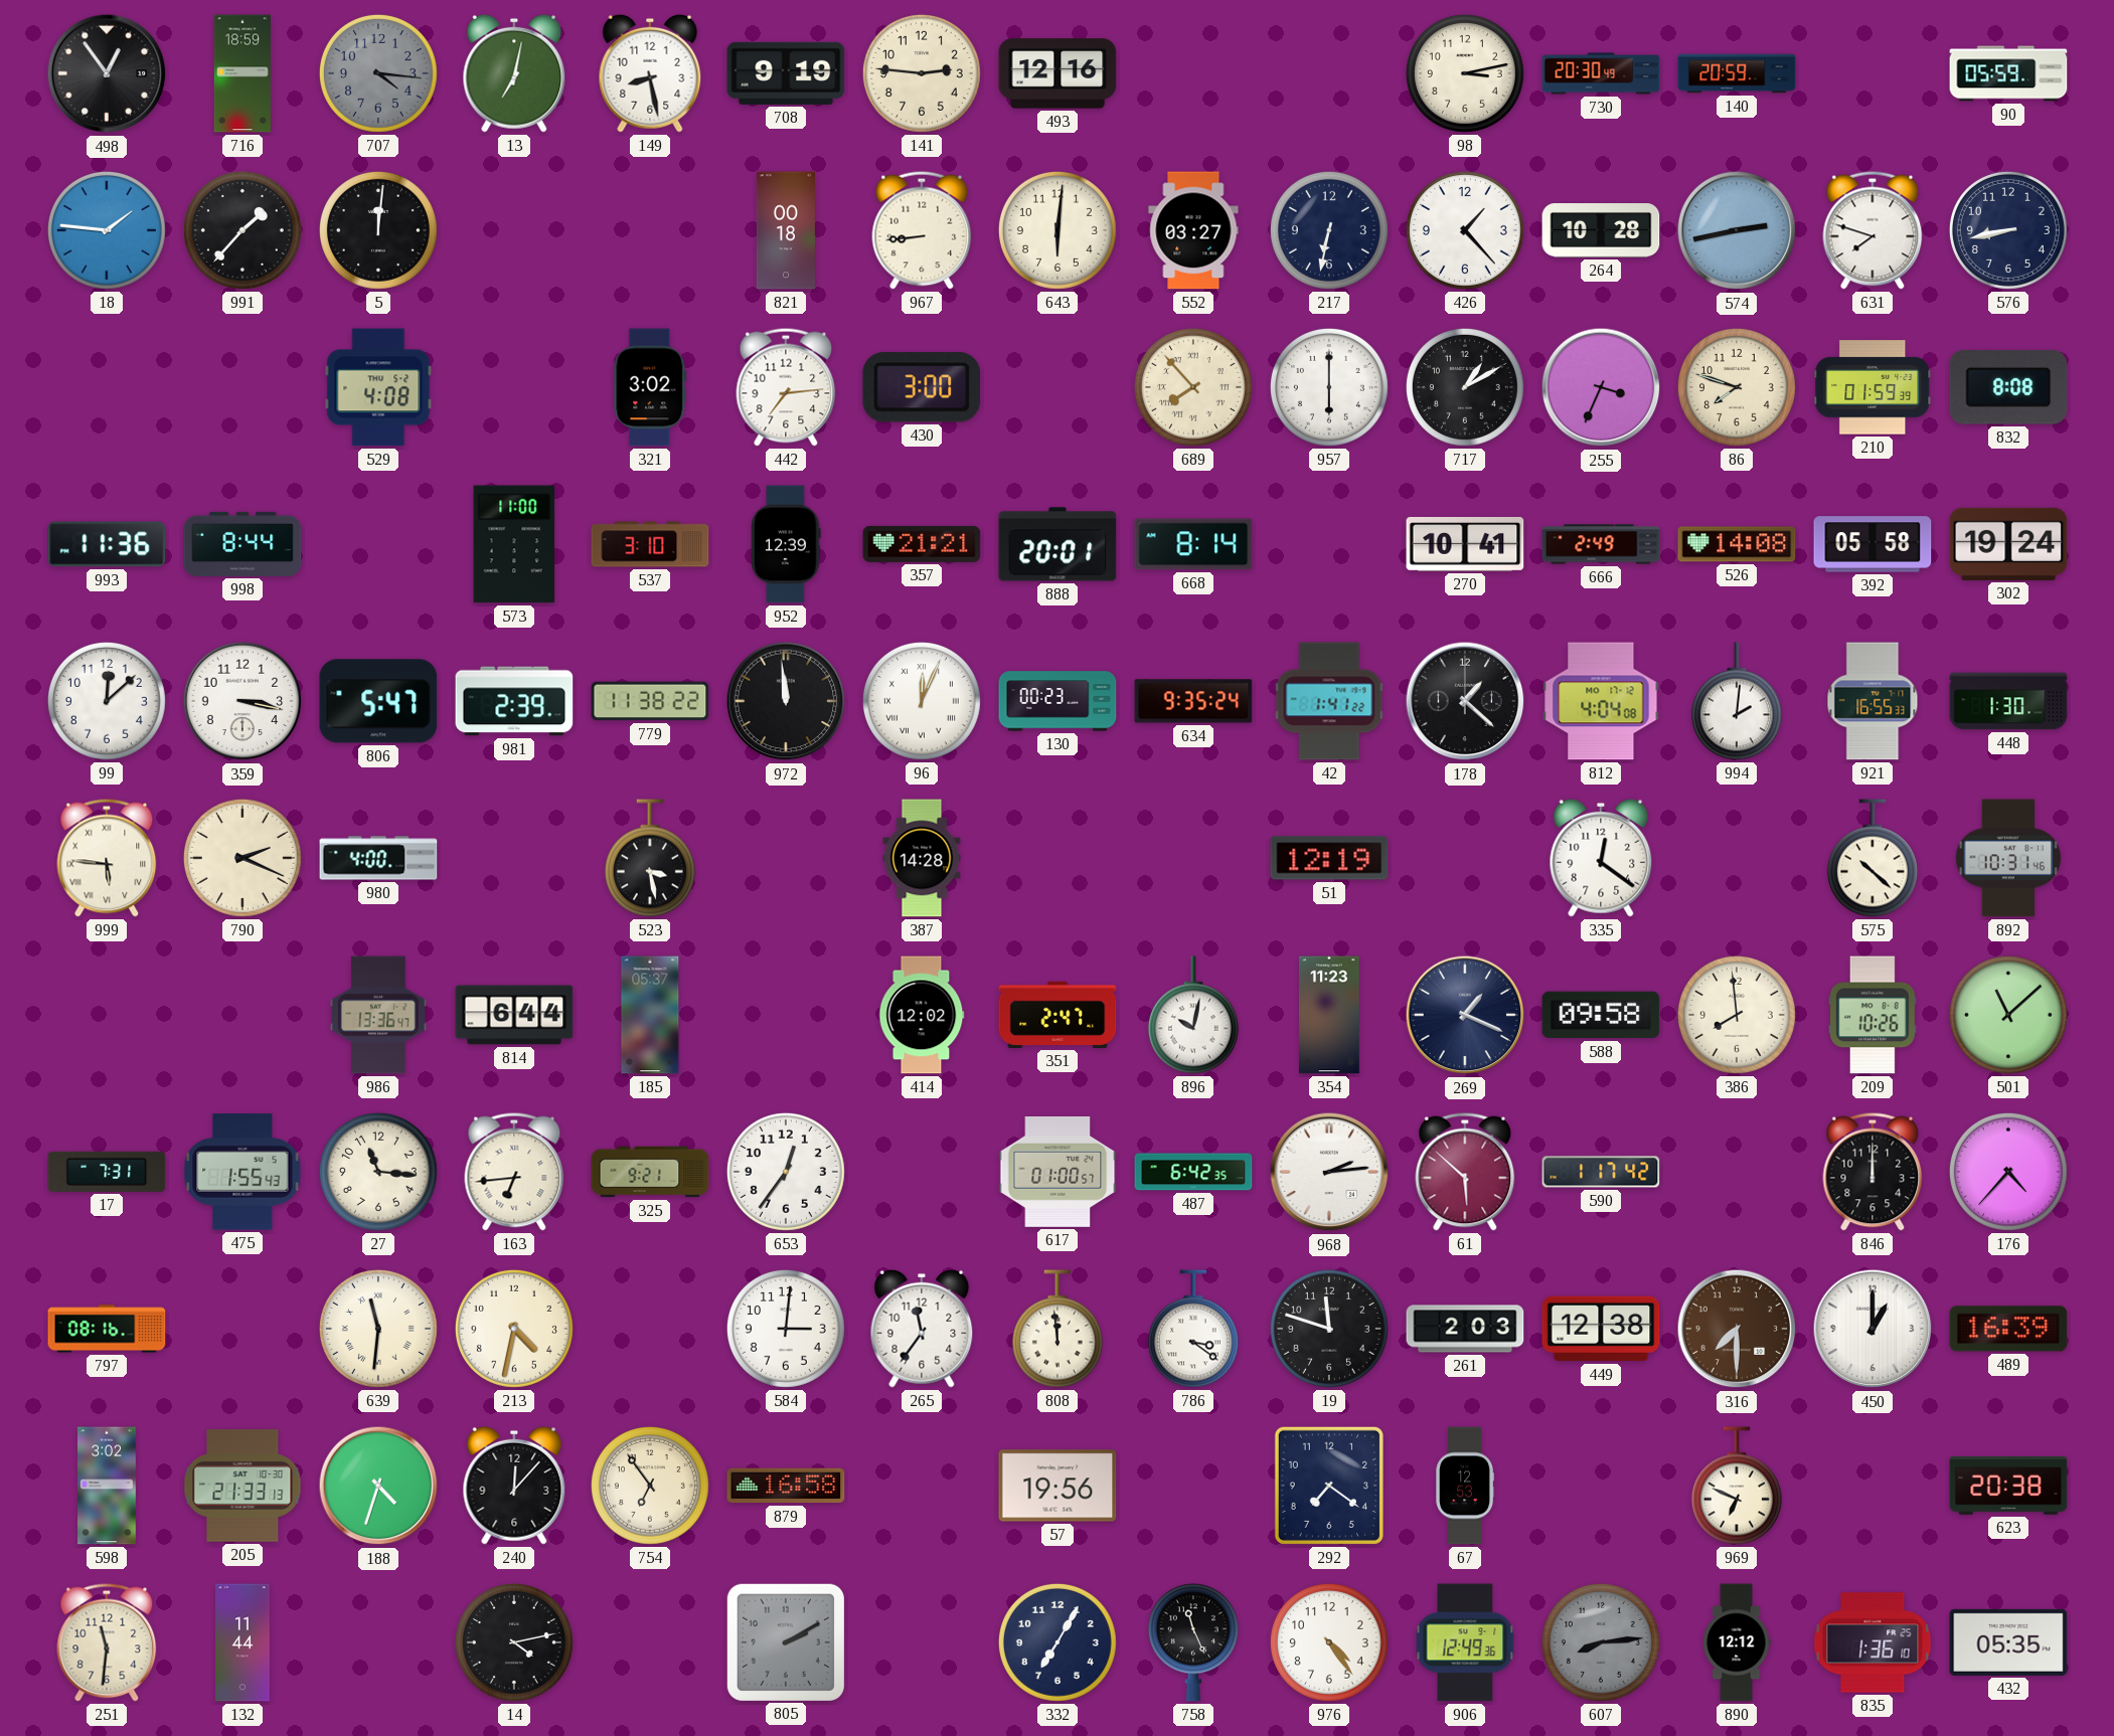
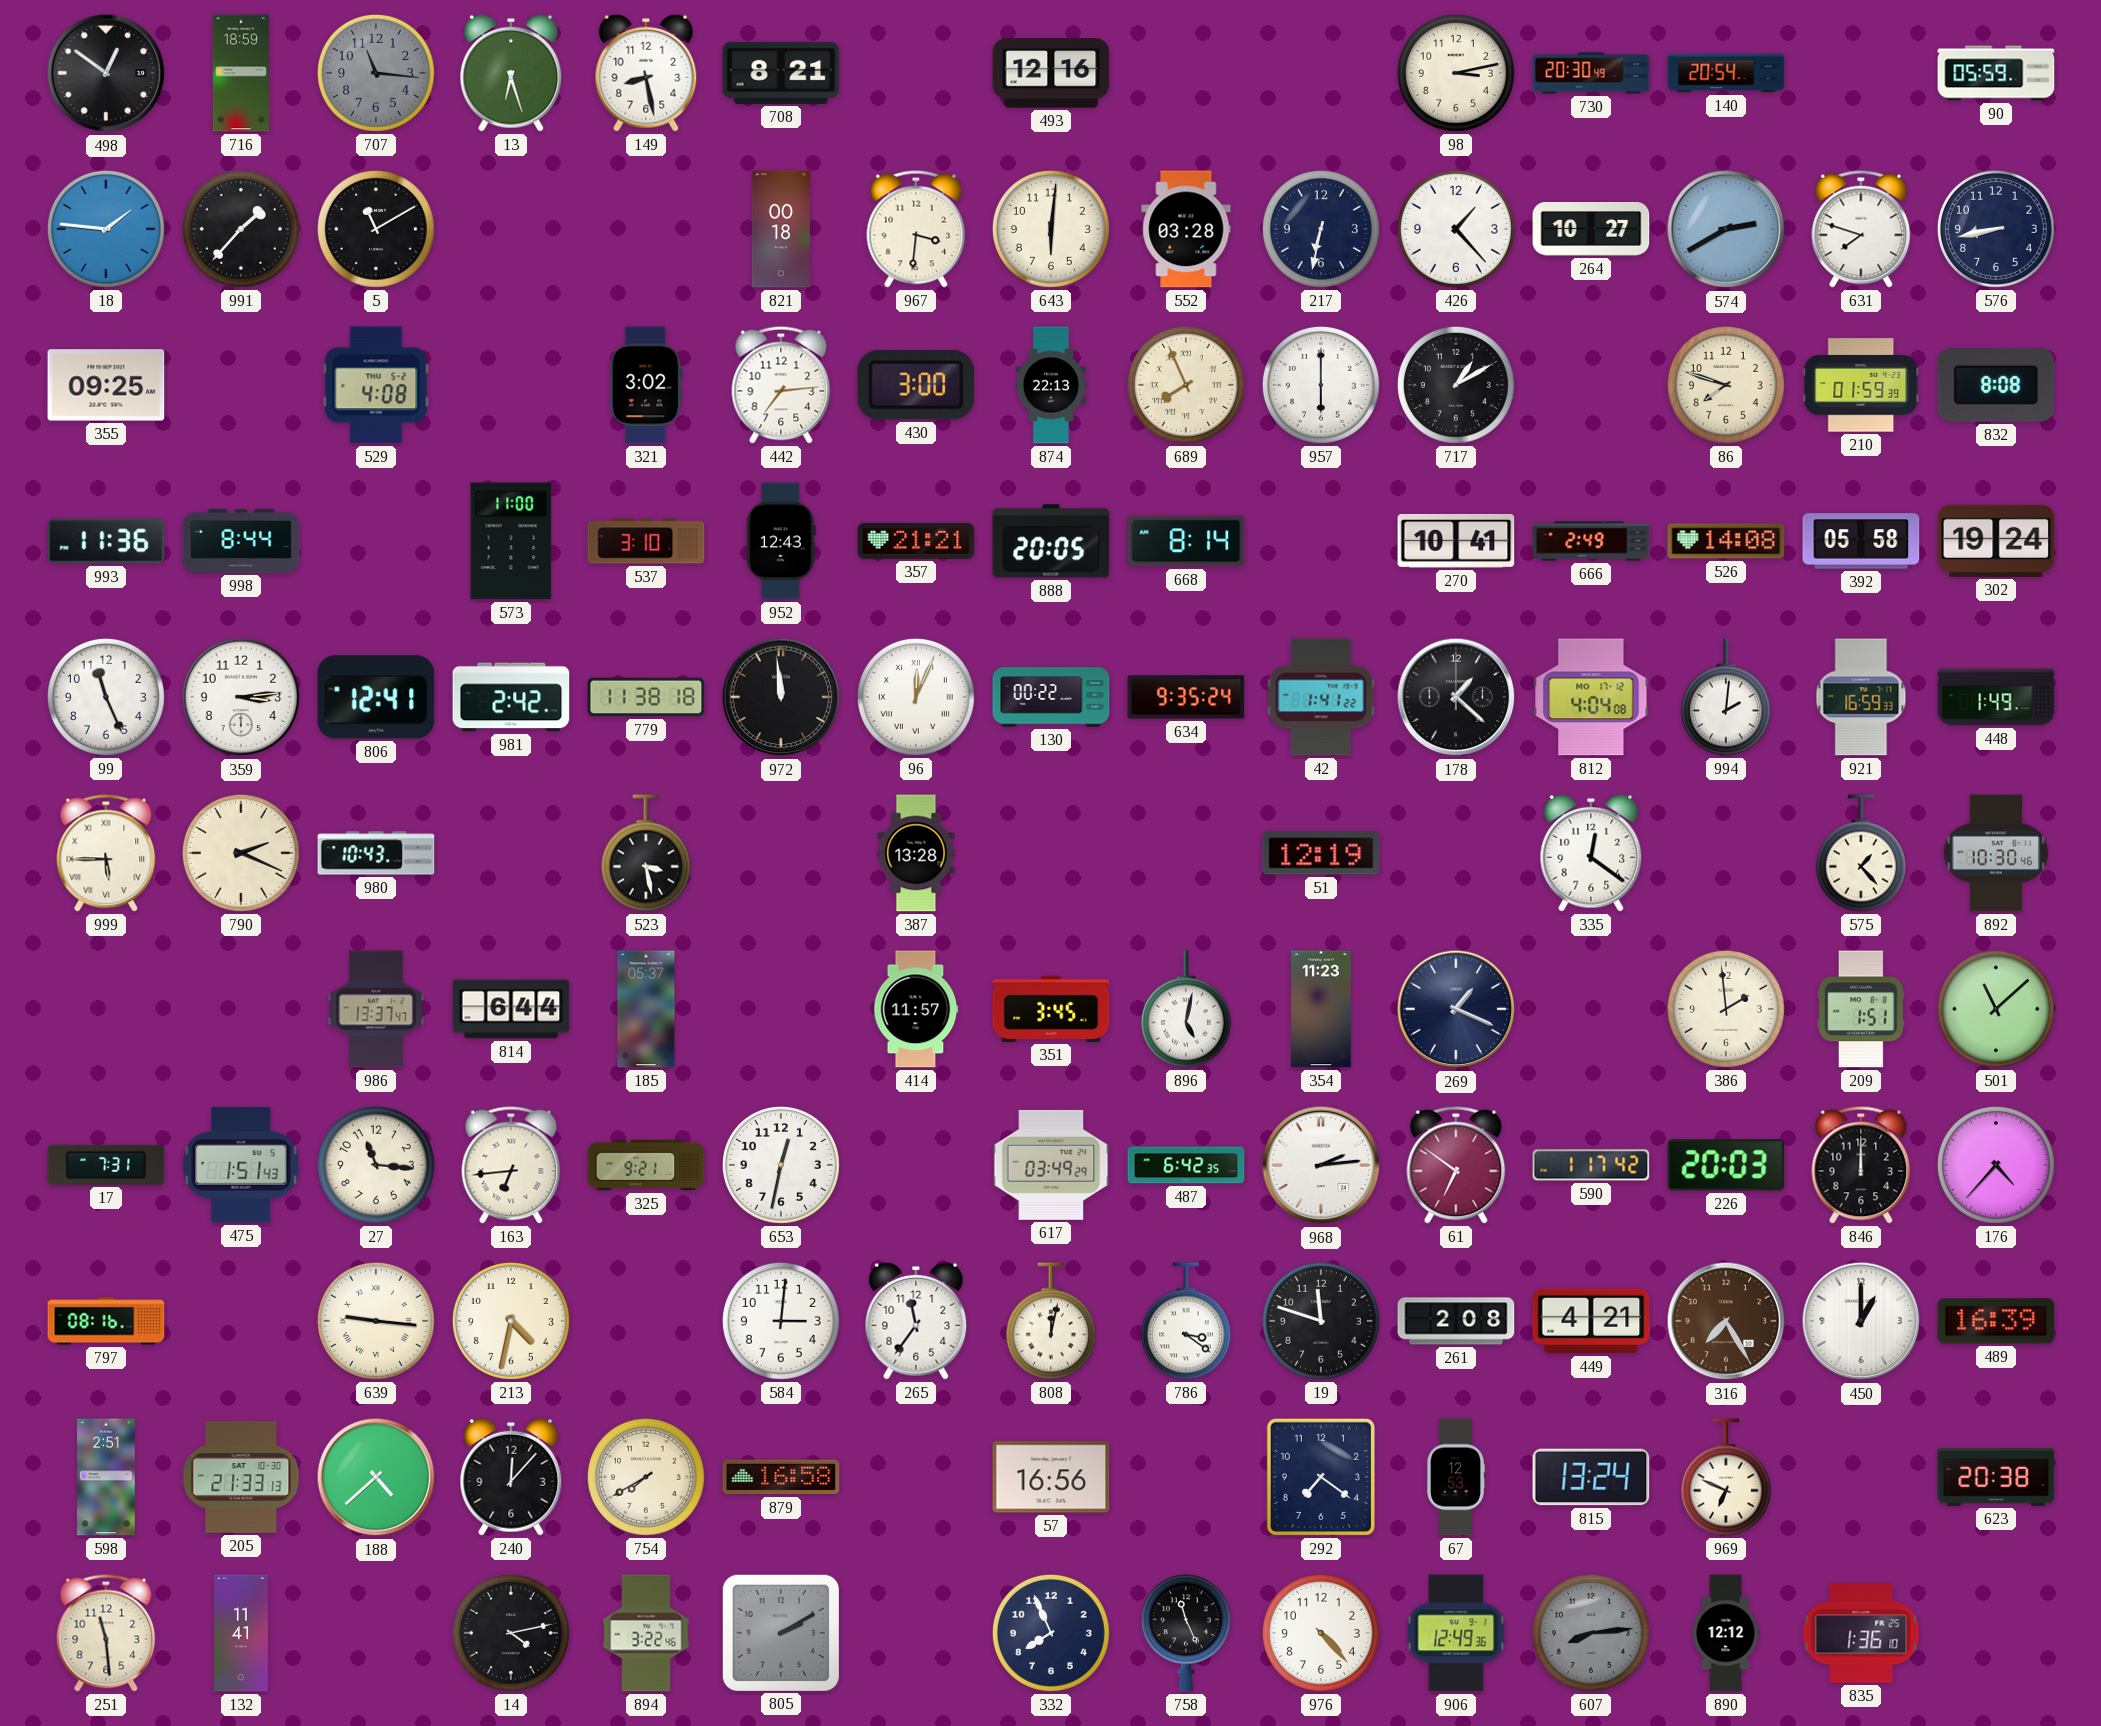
498: 12:54 -> 12:51 (106, 73)
707: 4:16 -> 11:16 (376, 73)
13: 7:02 -> 6:27 (511, 73)
708: 9:19 -> 8:21 (781, 73)
141: 2:46 -> none (922, 73)
140: 20:59 -> 20:54 (1726, 73)
5: 12:01 -> 11:10 (376, 229)
967: 8:44 -> 3:31 (916, 229)
552: 03:27 -> 03:28 (1186, 229)
264: 10:28 -> 10:27 (1591, 229)
574: 2:43 -> 2:40 (1726, 229)
355: none -> 09:25 (106, 385)
874: none -> 22:13 (1051, 385)
689: 7:53 -> 7:56 (1186, 385)
255: 3:34 -> none (1601, 387)
952: 12:39 -> 12:43 (781, 541)
888: 20:01 -> 20:05 (1051, 541)
99: 12:08 -> 11:26 (106, 697)
359: 3:17 -> 3:14 (241, 697)
806: 5:47 -> 12:41 (376, 697)
981: 2:39 -> 2:42 (511, 697)
779: 11:38:22 -> 11:38:18 (646, 697)
130: 00:23 -> 00:22 (1051, 697)
921: 16:55 -> 16:59 (1861, 697)
448: 1:30 -> 1:49 (1996, 697)
999: 5:46 -> 5:45 (106, 853)
980: 4:00 -> 10:43 (376, 853)
387: 14:28 -> 13:28 (916, 853)
575: 10:22 -> 1:23 (1861, 853)
892: 10:31 -> 10:30 (1996, 853)
986: 13:36 -> 13:37 (376, 1009)
414: 12:02 -> 11:57 (916, 1009)
351: 2:47 -> 3:45 (1051, 1009)
896: 10:02 -> 5:02 (1186, 1009)
588: 09:58 -> none (1601, 1015)
386: 7:59 -> 1:59 (1726, 1009)
209: 10:26 -> 1:51 (1861, 1009)
475: 1:55 -> 1:51 (241, 1165)
653: 12:36 -> 12:32 (781, 1165)
617: 01:00 -> 03:49 (1051, 1165)
61: 5:52 -> 6:51 (1456, 1165)
226: none -> 20:03 (1726, 1165)
639: 11:31 -> 9:16 (376, 1321)
808: 11:59 -> 12:02 (1051, 1321)
261: 2:03 -> 2:08 (1456, 1321)
449: 12:38 -> 4:21 (1591, 1321)
316: 7:30 -> 7:25 (1726, 1321)
598: 3:02 -> 2:51 (107, 1477)
188: 4:33 -> 4:38 (376, 1477)
754: 6:54 -> 7:40 (646, 1477)
57: 19:56 -> 16:56 (1051, 1477)
815: none -> 13:24 (1591, 1477)
251: 11:31 -> 11:29 (106, 1633)
132: 11:44 -> 11:41 (242, 1633)
894: none -> 3:22 (646, 1633)
332: 7:05 -> 7:56 (1051, 1633)
976: 4:24 -> 4:23 (1321, 1633)
432: 05:35 -> none (2008, 1642)
